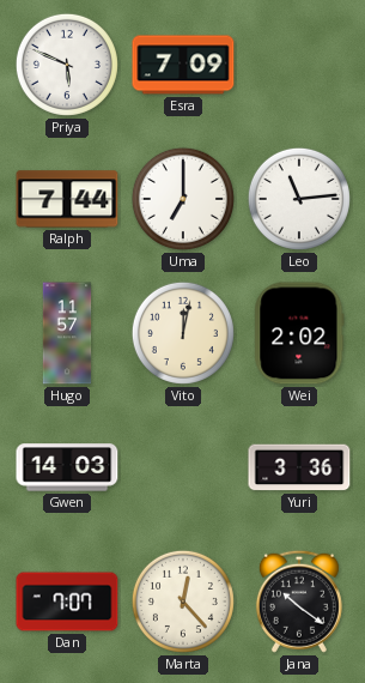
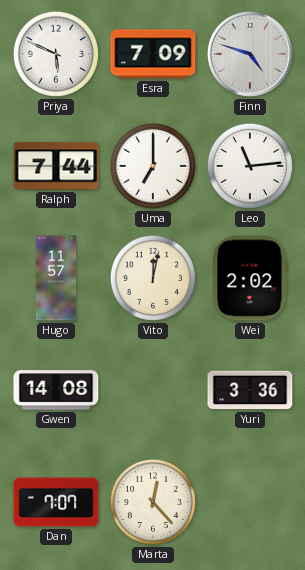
Finn: none -> 4:48 (250, 54)
Gwen: 14:03 -> 14:08 (56, 390)
Jana: 10:21 -> none (299, 602)
